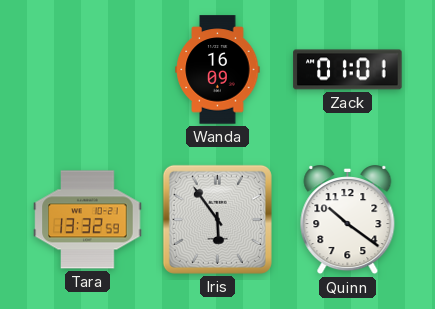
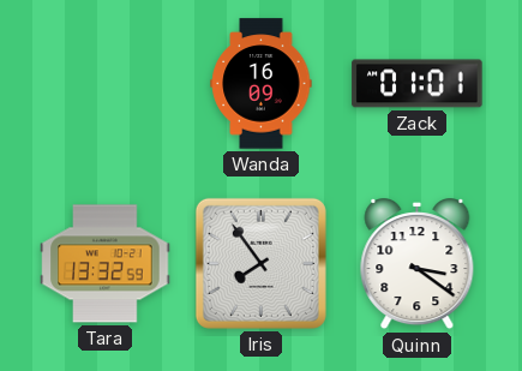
Iris: 5:54 -> 7:54 (260, 263)
Quinn: 10:21 -> 3:21 (418, 265)
